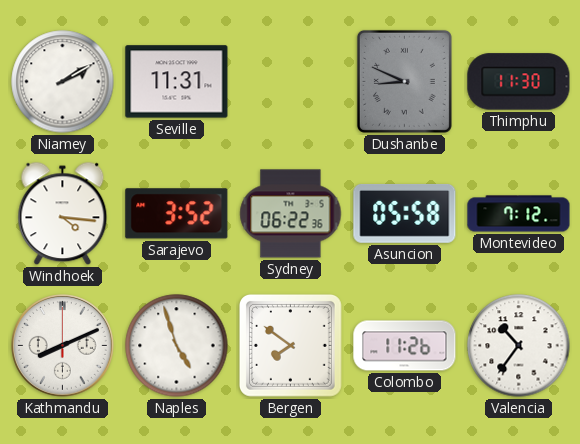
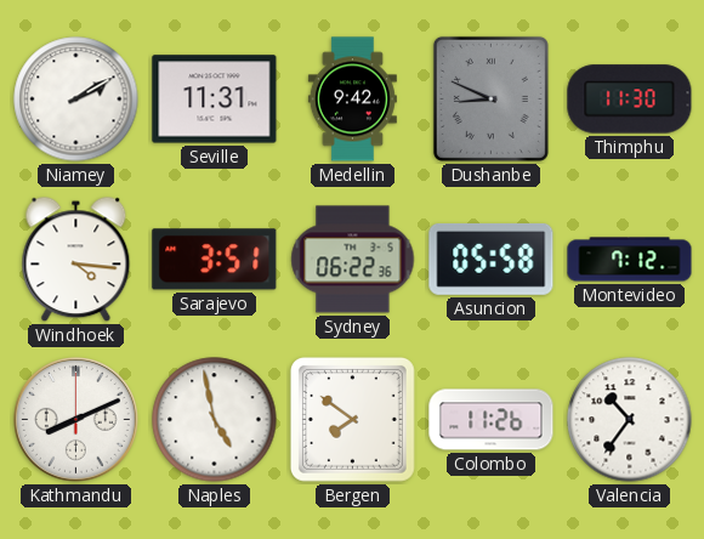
Medellin: none -> 9:42 (352, 100)
Sarajevo: 3:52 -> 3:51 (215, 260)
Naples: 4:57 -> 4:58 (215, 420)
